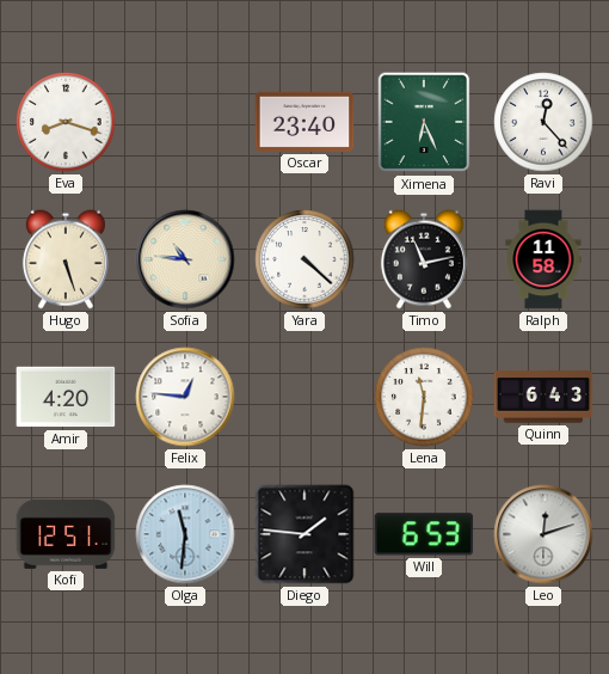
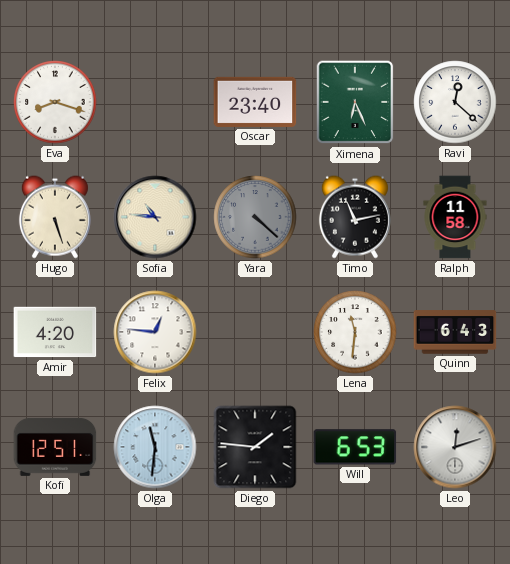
Ravi: 12:23 -> 12:22 (455, 102)
Yara dial: white -> grey (255, 217)
